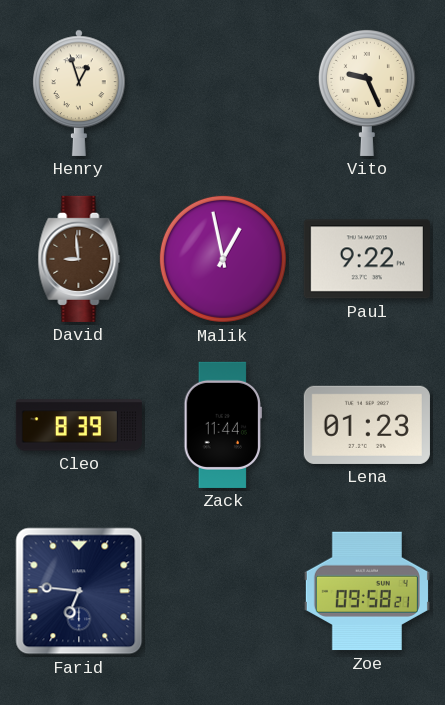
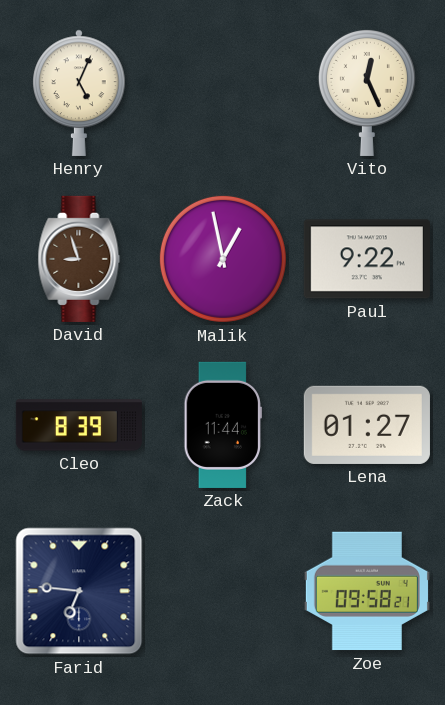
Henry: 12:57 -> 5:04 (80, 93)
Vito: 9:26 -> 12:26 (367, 92)
David: 8:59 -> 8:57 (79, 259)
Lena: 01:23 -> 01:27 (367, 425)
